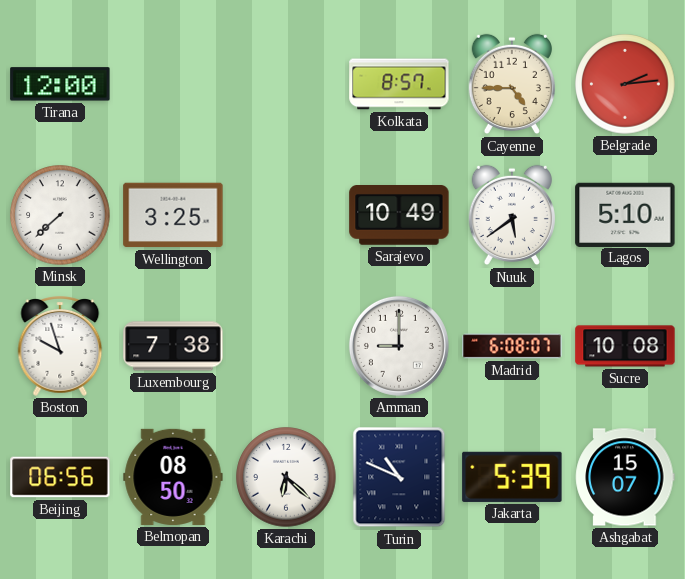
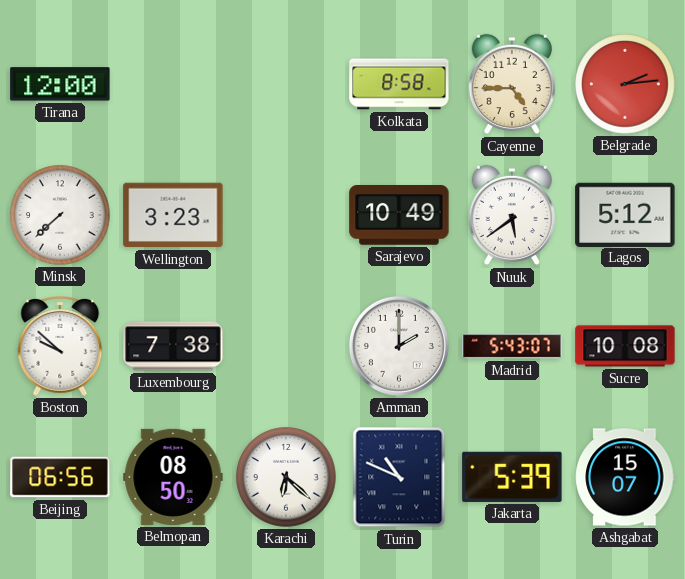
Kolkata: 8:57 -> 8:58 (399, 84)
Wellington: 3:25 -> 3:23 (173, 215)
Lagos: 5:10 -> 5:12 (625, 214)
Boston: 9:57 -> 9:52 (60, 346)
Amman: 9:00 -> 2:00 (399, 346)
Madrid: 6:08 -> 5:43 (512, 346)
